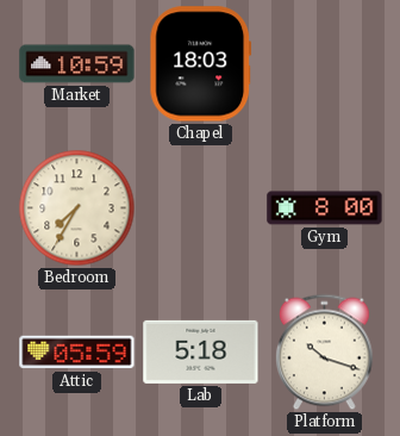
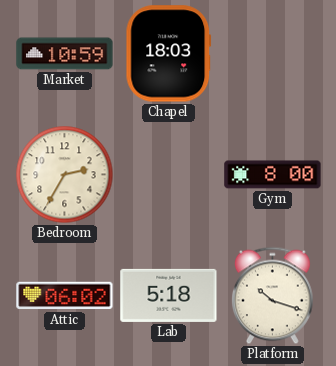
Bedroom: 7:35 -> 2:35 (65, 175)
Attic: 05:59 -> 06:02 (65, 296)
